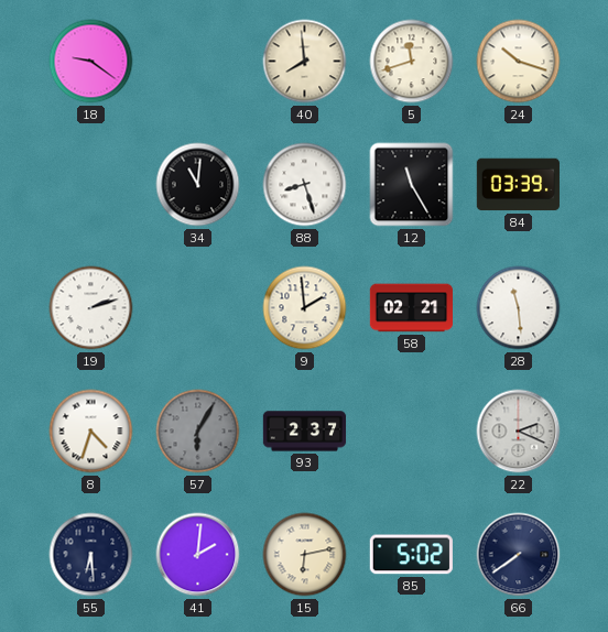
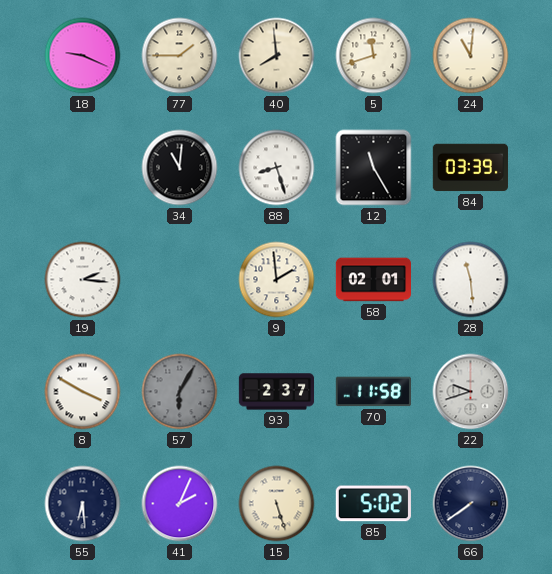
18: 9:21 -> 9:19 (83, 56)
77: none -> 1:45 (180, 56)
24: 10:18 -> 11:01 (471, 56)
19: 2:12 -> 2:16 (83, 280)
58: 02:21 -> 02:01 (373, 280)
8: 4:33 -> 3:50 (83, 392)
70: none -> 11:58 (373, 392)
22: 2:19 -> 9:42 (471, 392)
41: 2:01 -> 2:04 (180, 504)
15: 6:13 -> 5:27 (277, 504)
